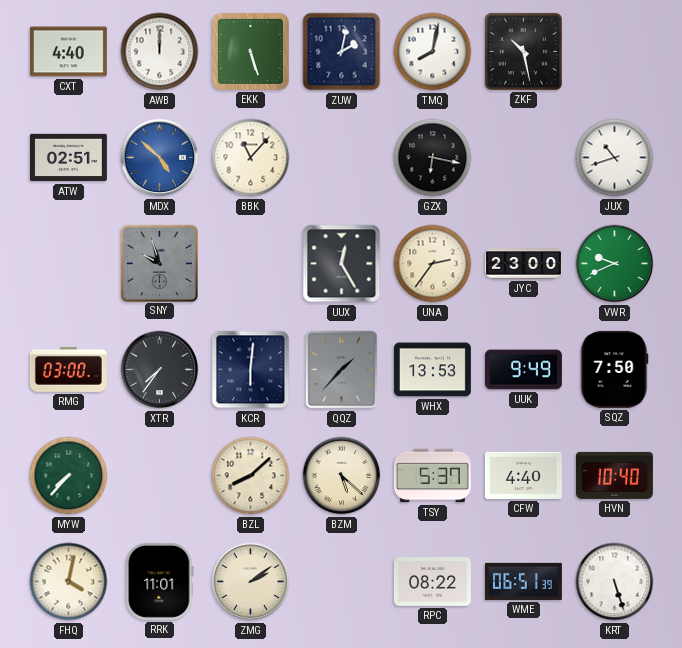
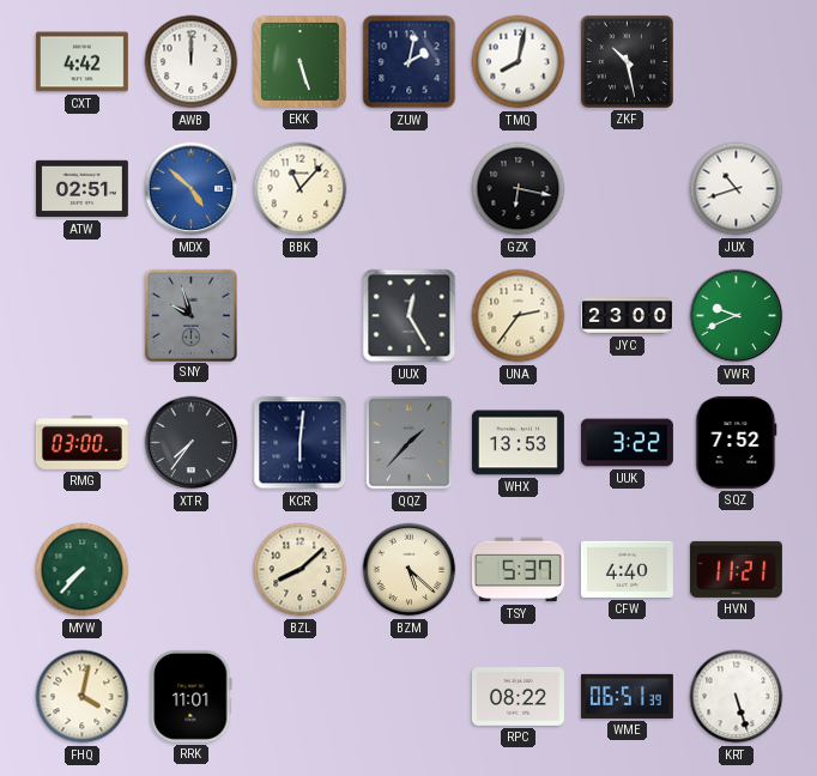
CXT: 4:40 -> 4:42 (81, 62)
UUK: 9:49 -> 3:22 (627, 443)
SQZ: 7:50 -> 7:52 (737, 442)
HVN: 10:40 -> 11:21 (736, 569)
ZMG: 2:09 -> none (251, 582)
